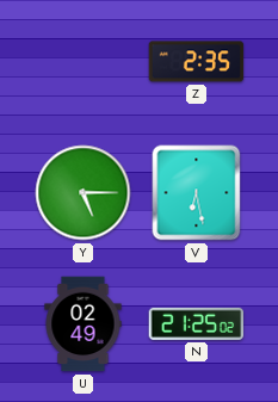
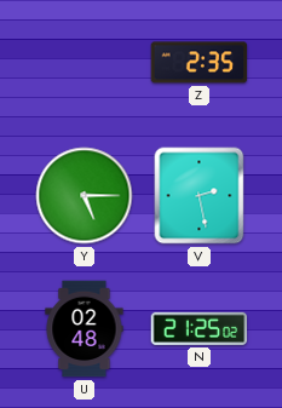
V: 6:28 -> 2:28 (200, 196)
U: 02:49 -> 02:48 (85, 329)
